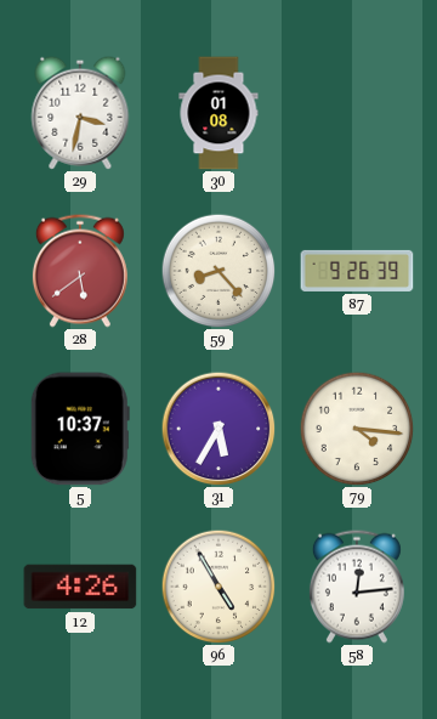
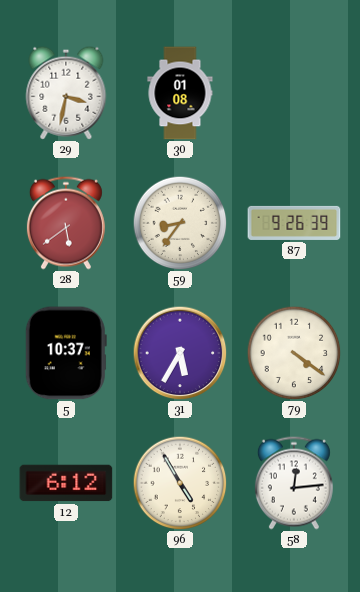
59: 8:23 -> 8:36 (180, 223)
79: 4:16 -> 4:21 (294, 353)
12: 4:26 -> 6:12 (66, 483)
